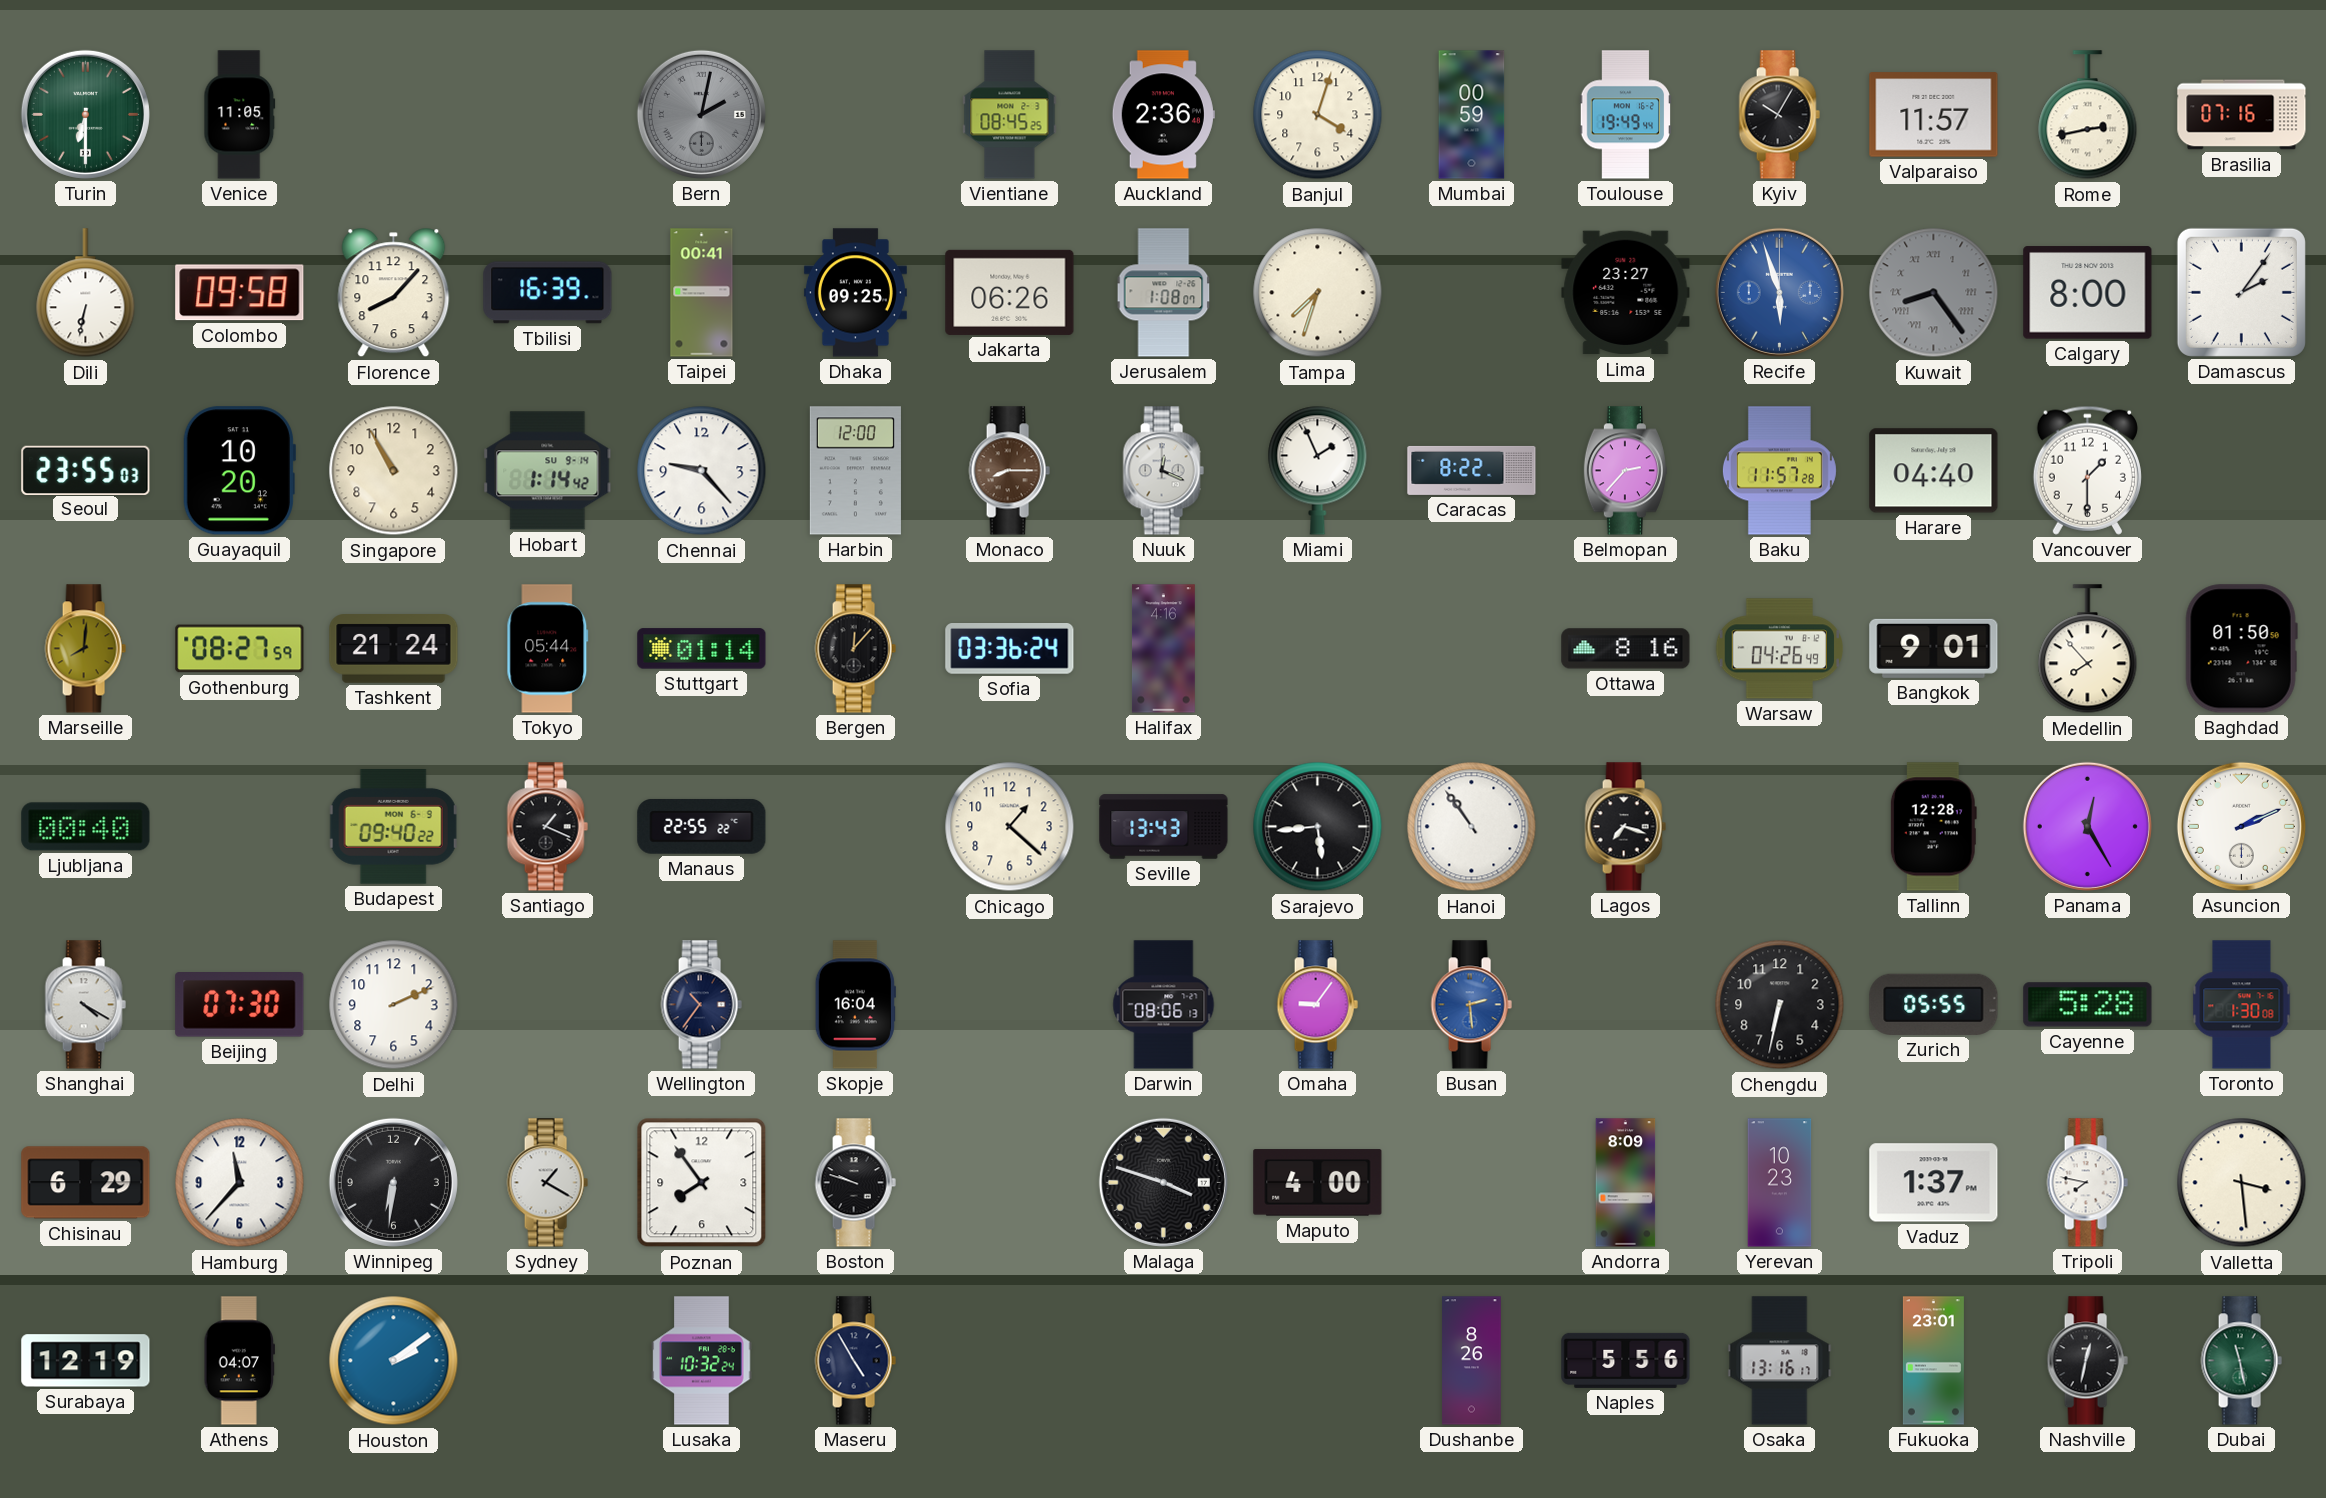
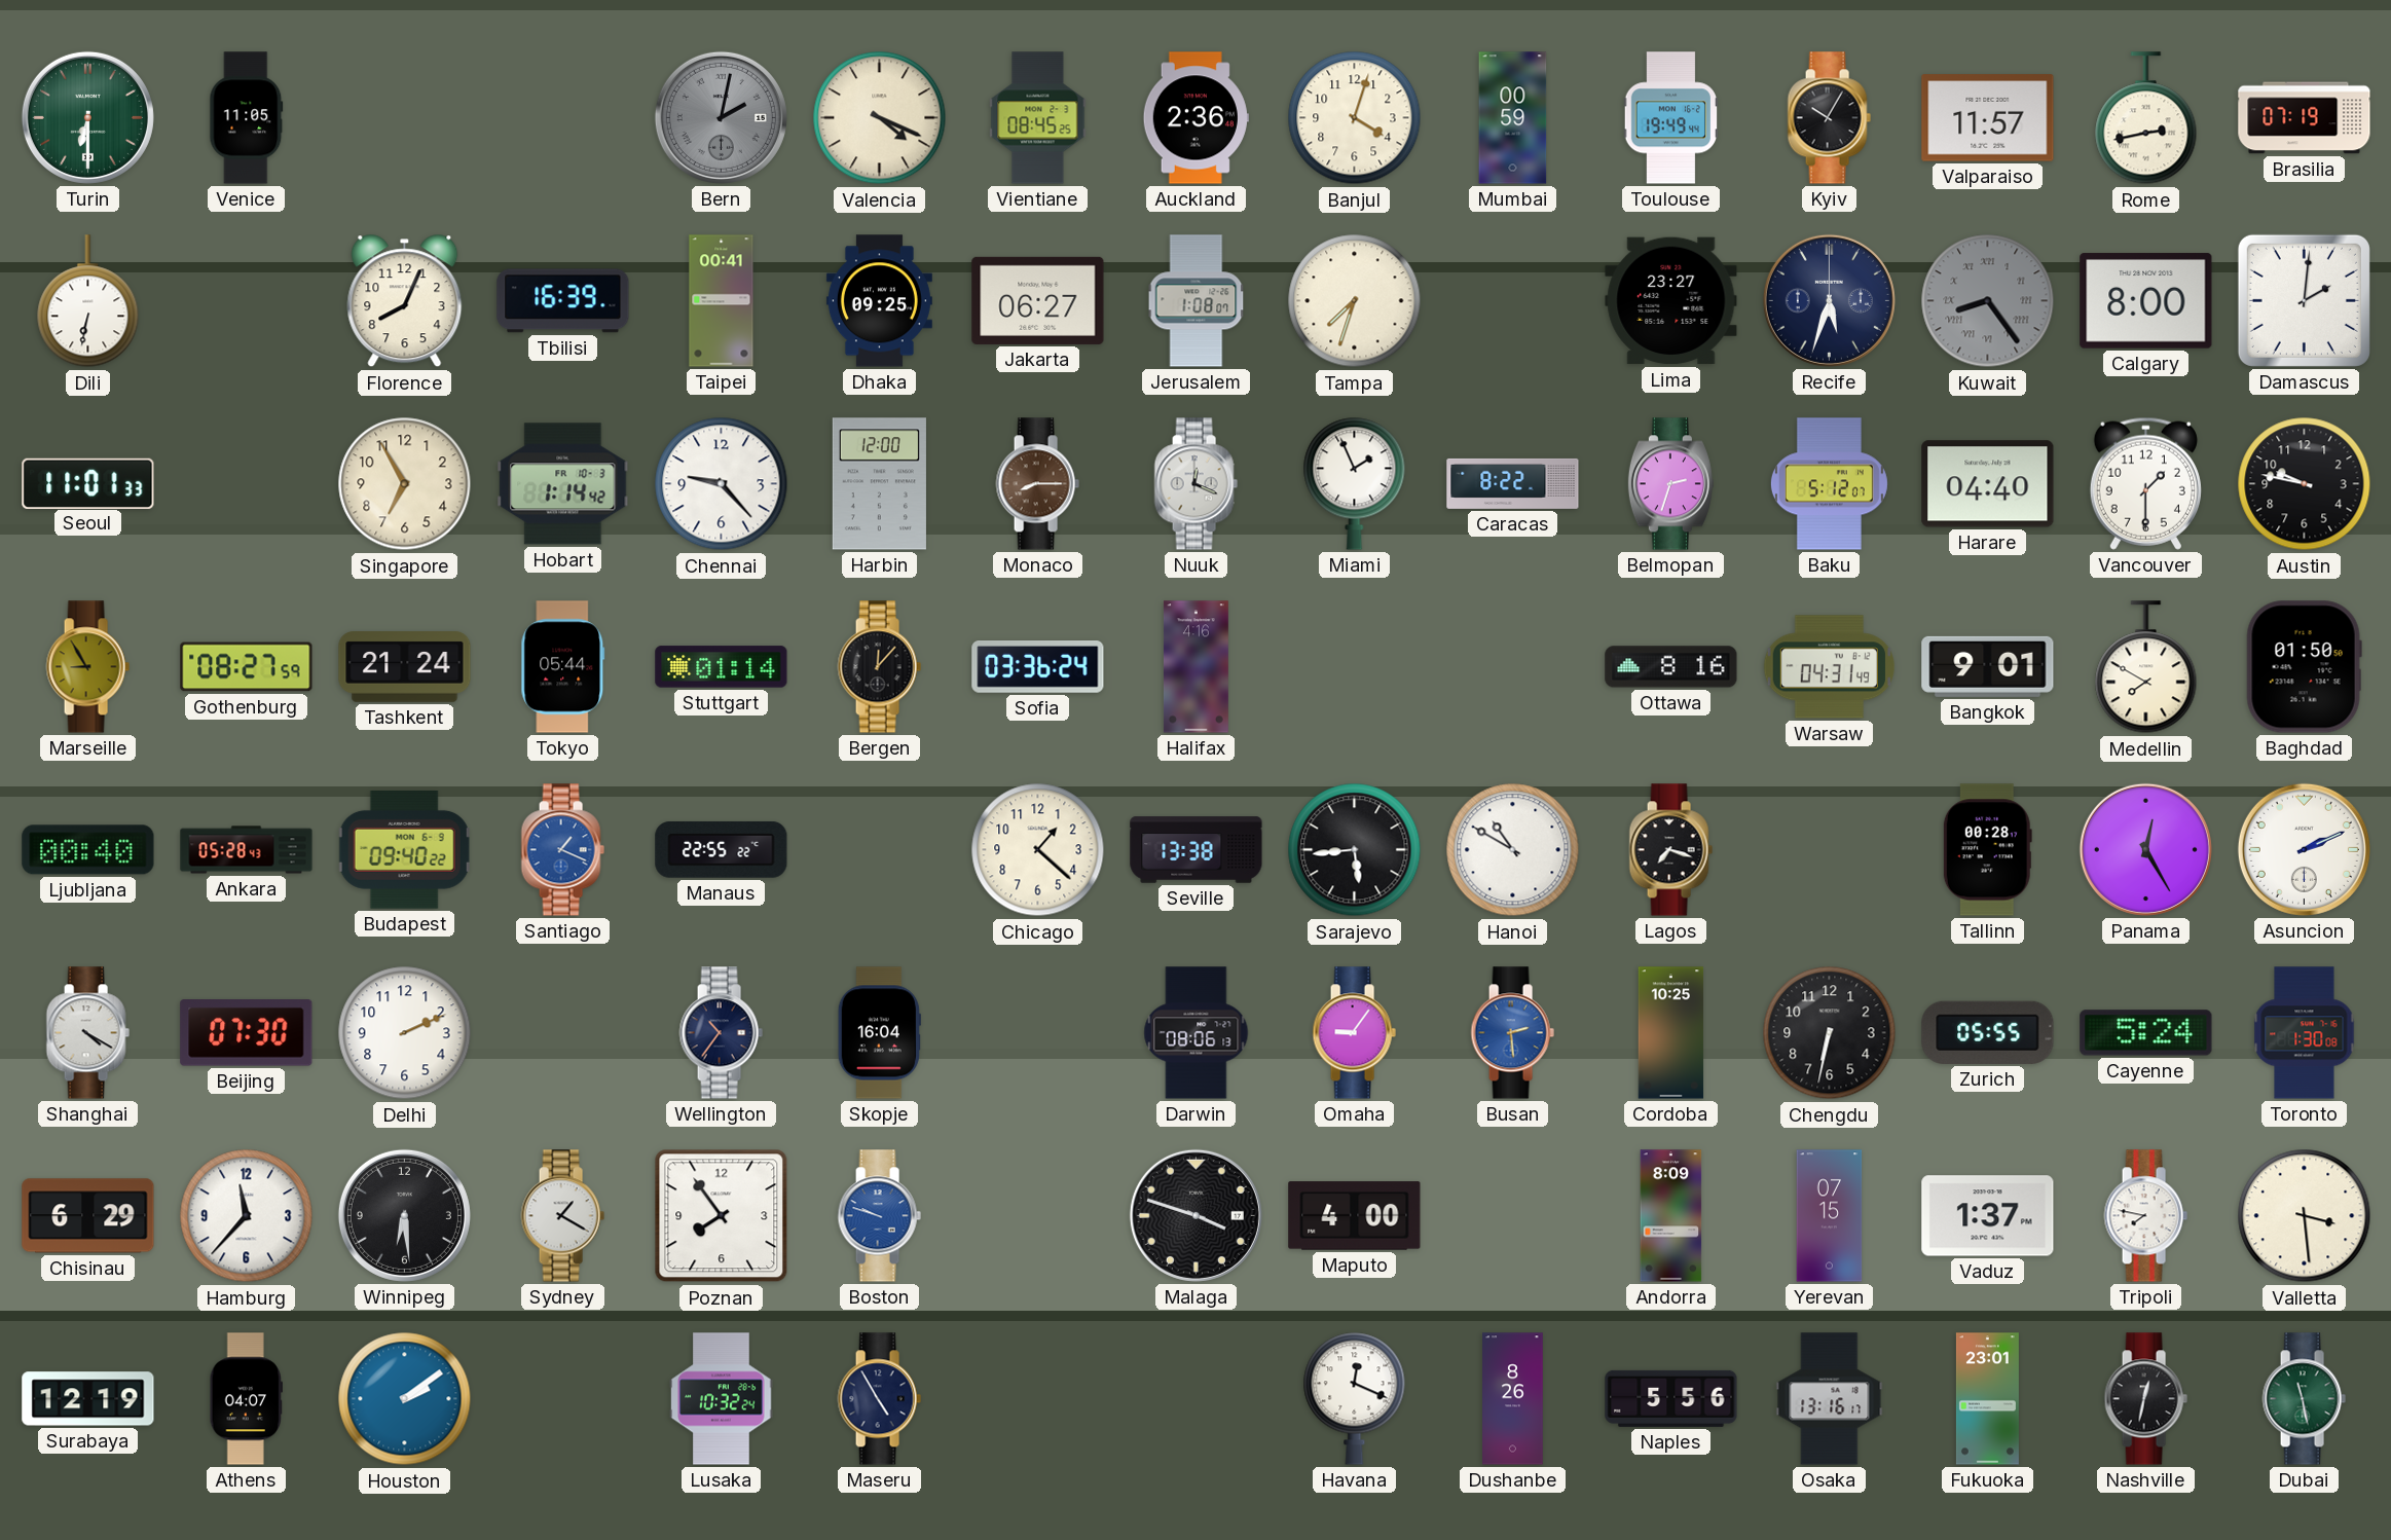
Valencia: none -> 4:19 (880, 118)
Brasilia: 07:16 -> 07:19 (2305, 118)
Colombo: 09:58 -> none (240, 293)
Florence: 8:07 -> 8:04 (405, 301)
Jakarta: 06:26 -> 06:27 (1038, 300)
Recife: 5:57 -> 5:33 (1829, 300)
Recife dial: blue -> navy (1829, 300)
Damascus: 2:06 -> 2:01 (2304, 300)
Seoul: 23:55 -> 11:01 (88, 483)
Guayaquil: 10:20 -> none (239, 471)
Singapore: 10:55 -> 6:55 (405, 484)
Hobart date: SU 9-14 -> FR 10-3 (563, 484)
Belmopan: 2:37 -> 2:33 (1670, 484)
Baku: 11:57 -> 5:12 (1829, 484)
Austin: none -> 9:47 (2305, 484)
Marseille: 8:01 -> 8:55 (87, 667)
Warsaw: 04:26 -> 04:31 (1829, 667)
Medellin: 7:53 -> 7:50 (2146, 667)
Ankara: none -> 05:28 (247, 850)
Santiago dial: black -> blue (562, 850)
Seville: 13:43 -> 13:38 (1197, 850)
Hanoi: 10:54 -> 10:50 (1513, 850)
Tallinn: 12:28 -> 00:28 (1987, 850)
Cordoba: none -> 10:25 (1671, 1033)
Cayenne: 5:28 -> 5:24 (2146, 1033)
Winnipeg: 6:31 -> 6:29 (404, 1215)
Boston dial: black -> blue (879, 1216)
Yerevan: 10:23 -> 07:15 (1830, 1216)
Havana: none -> 12:19 (1355, 1398)
